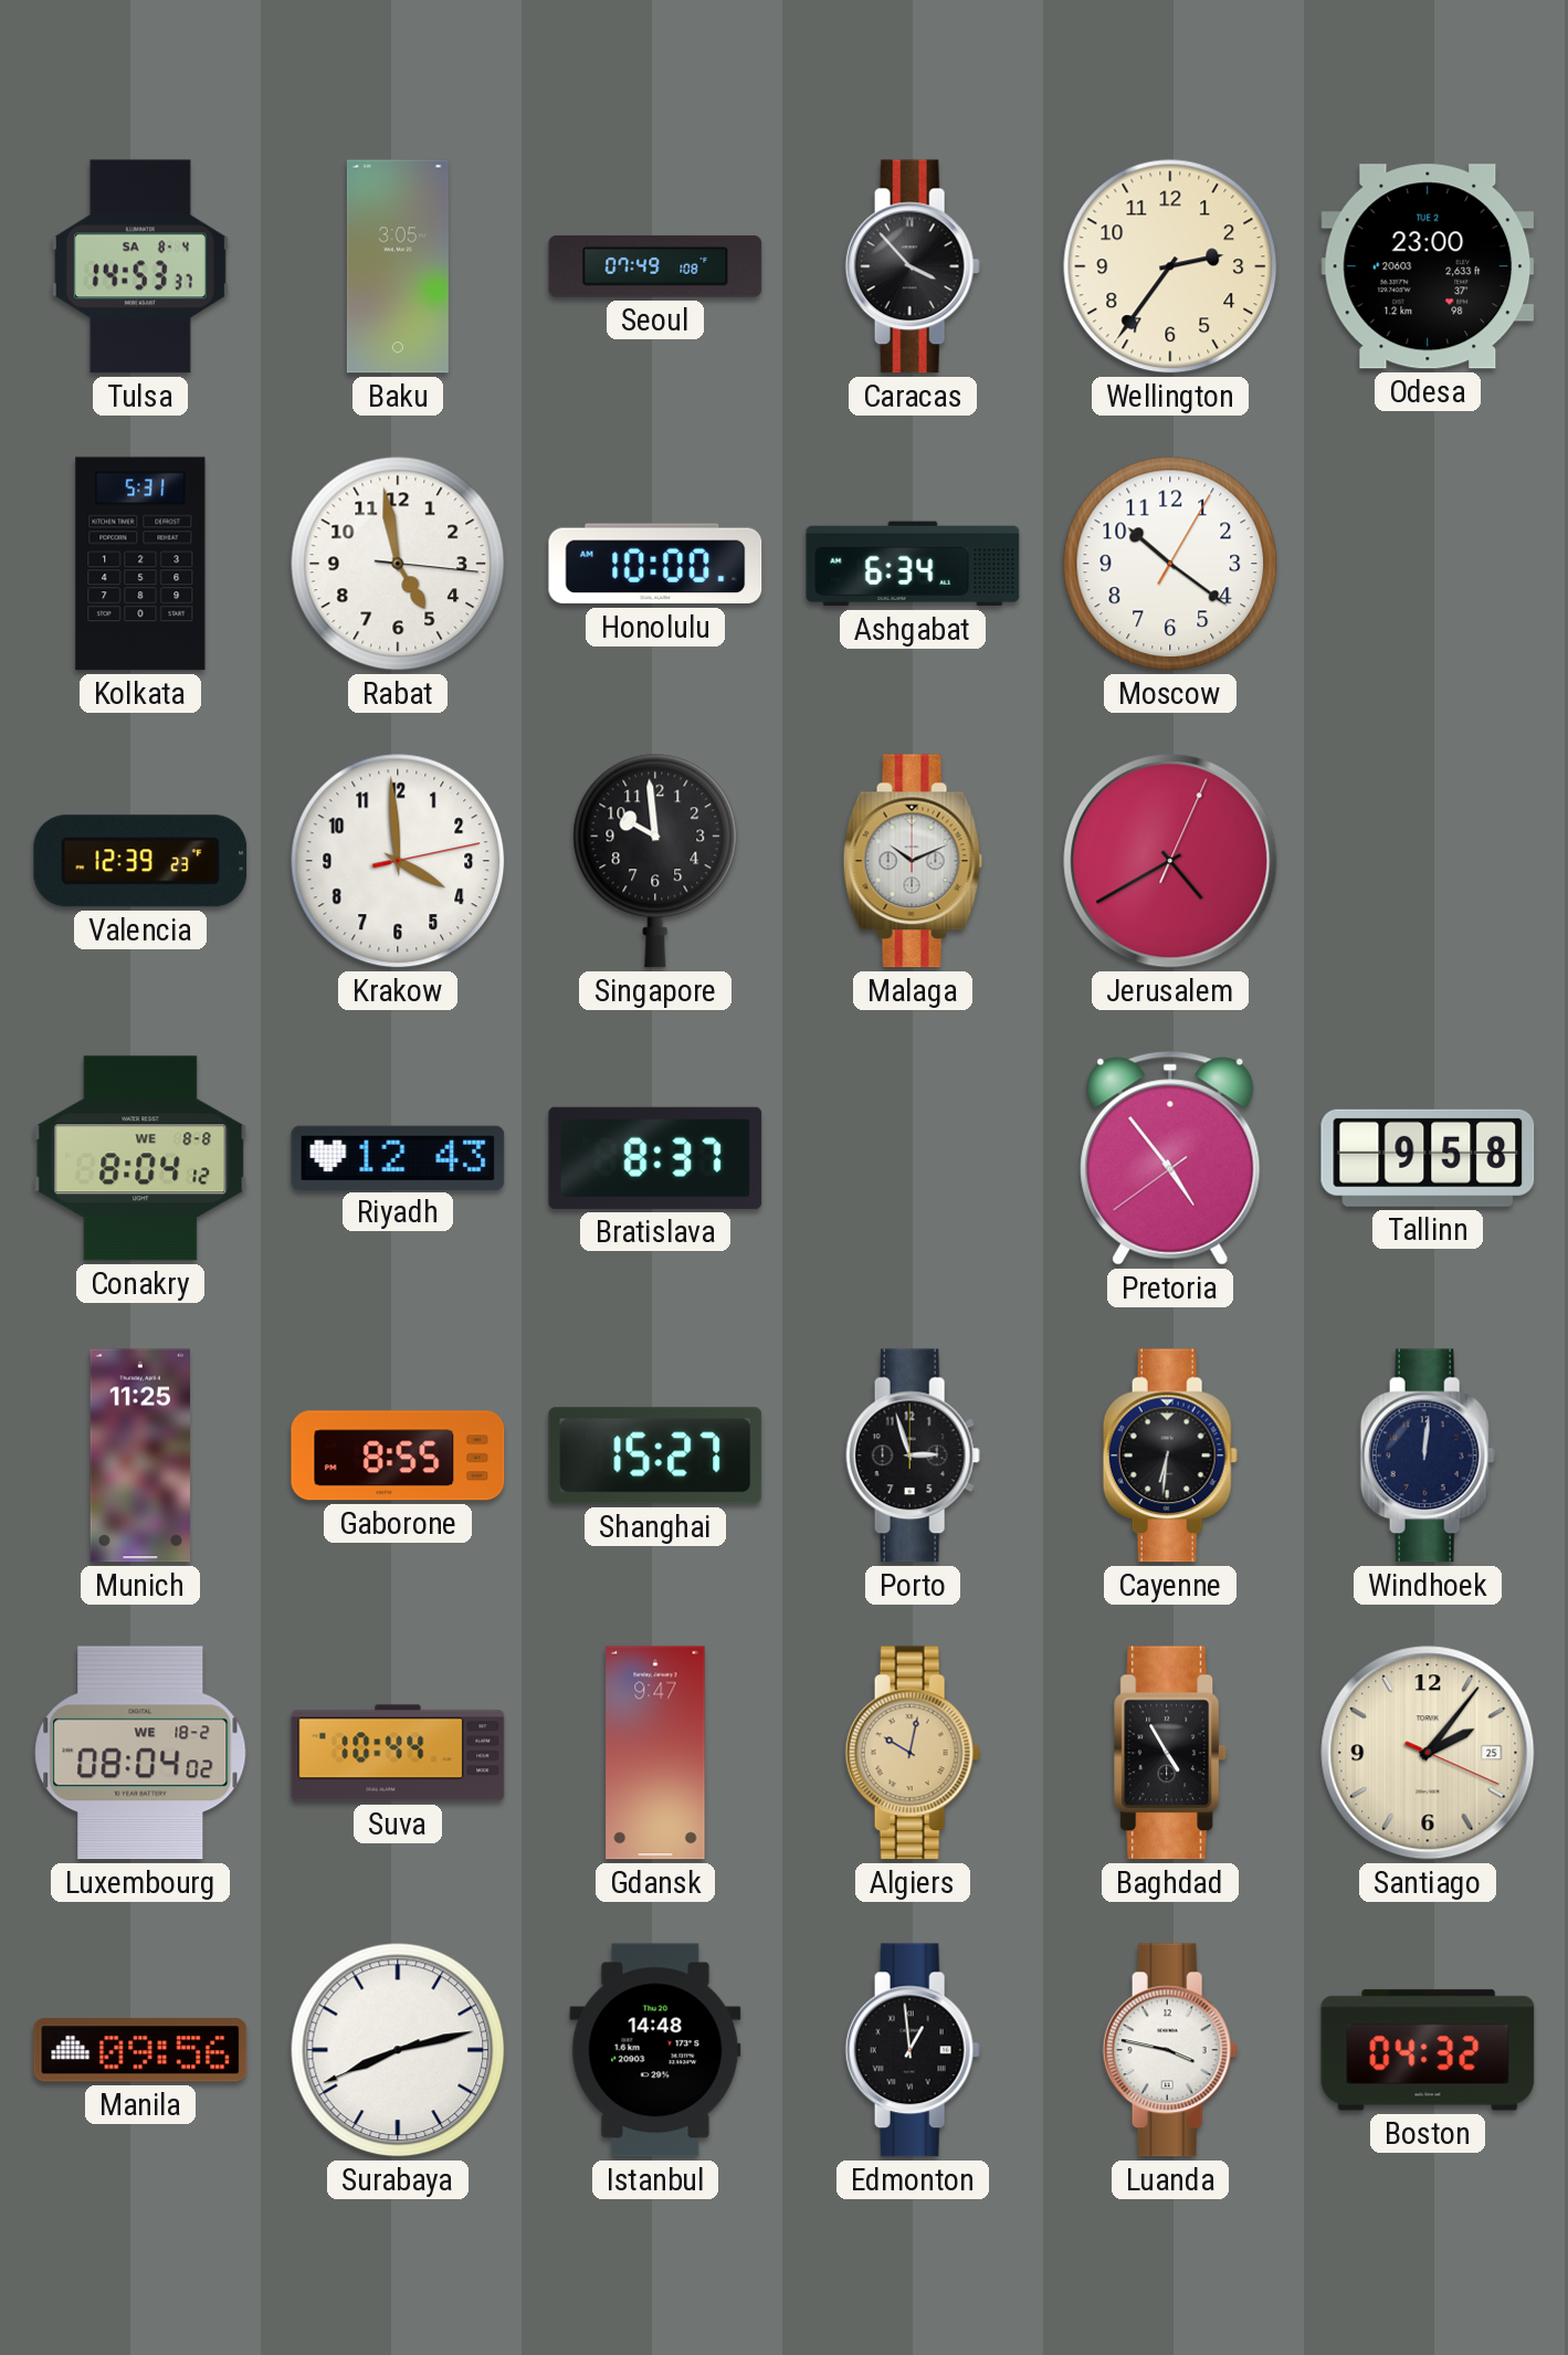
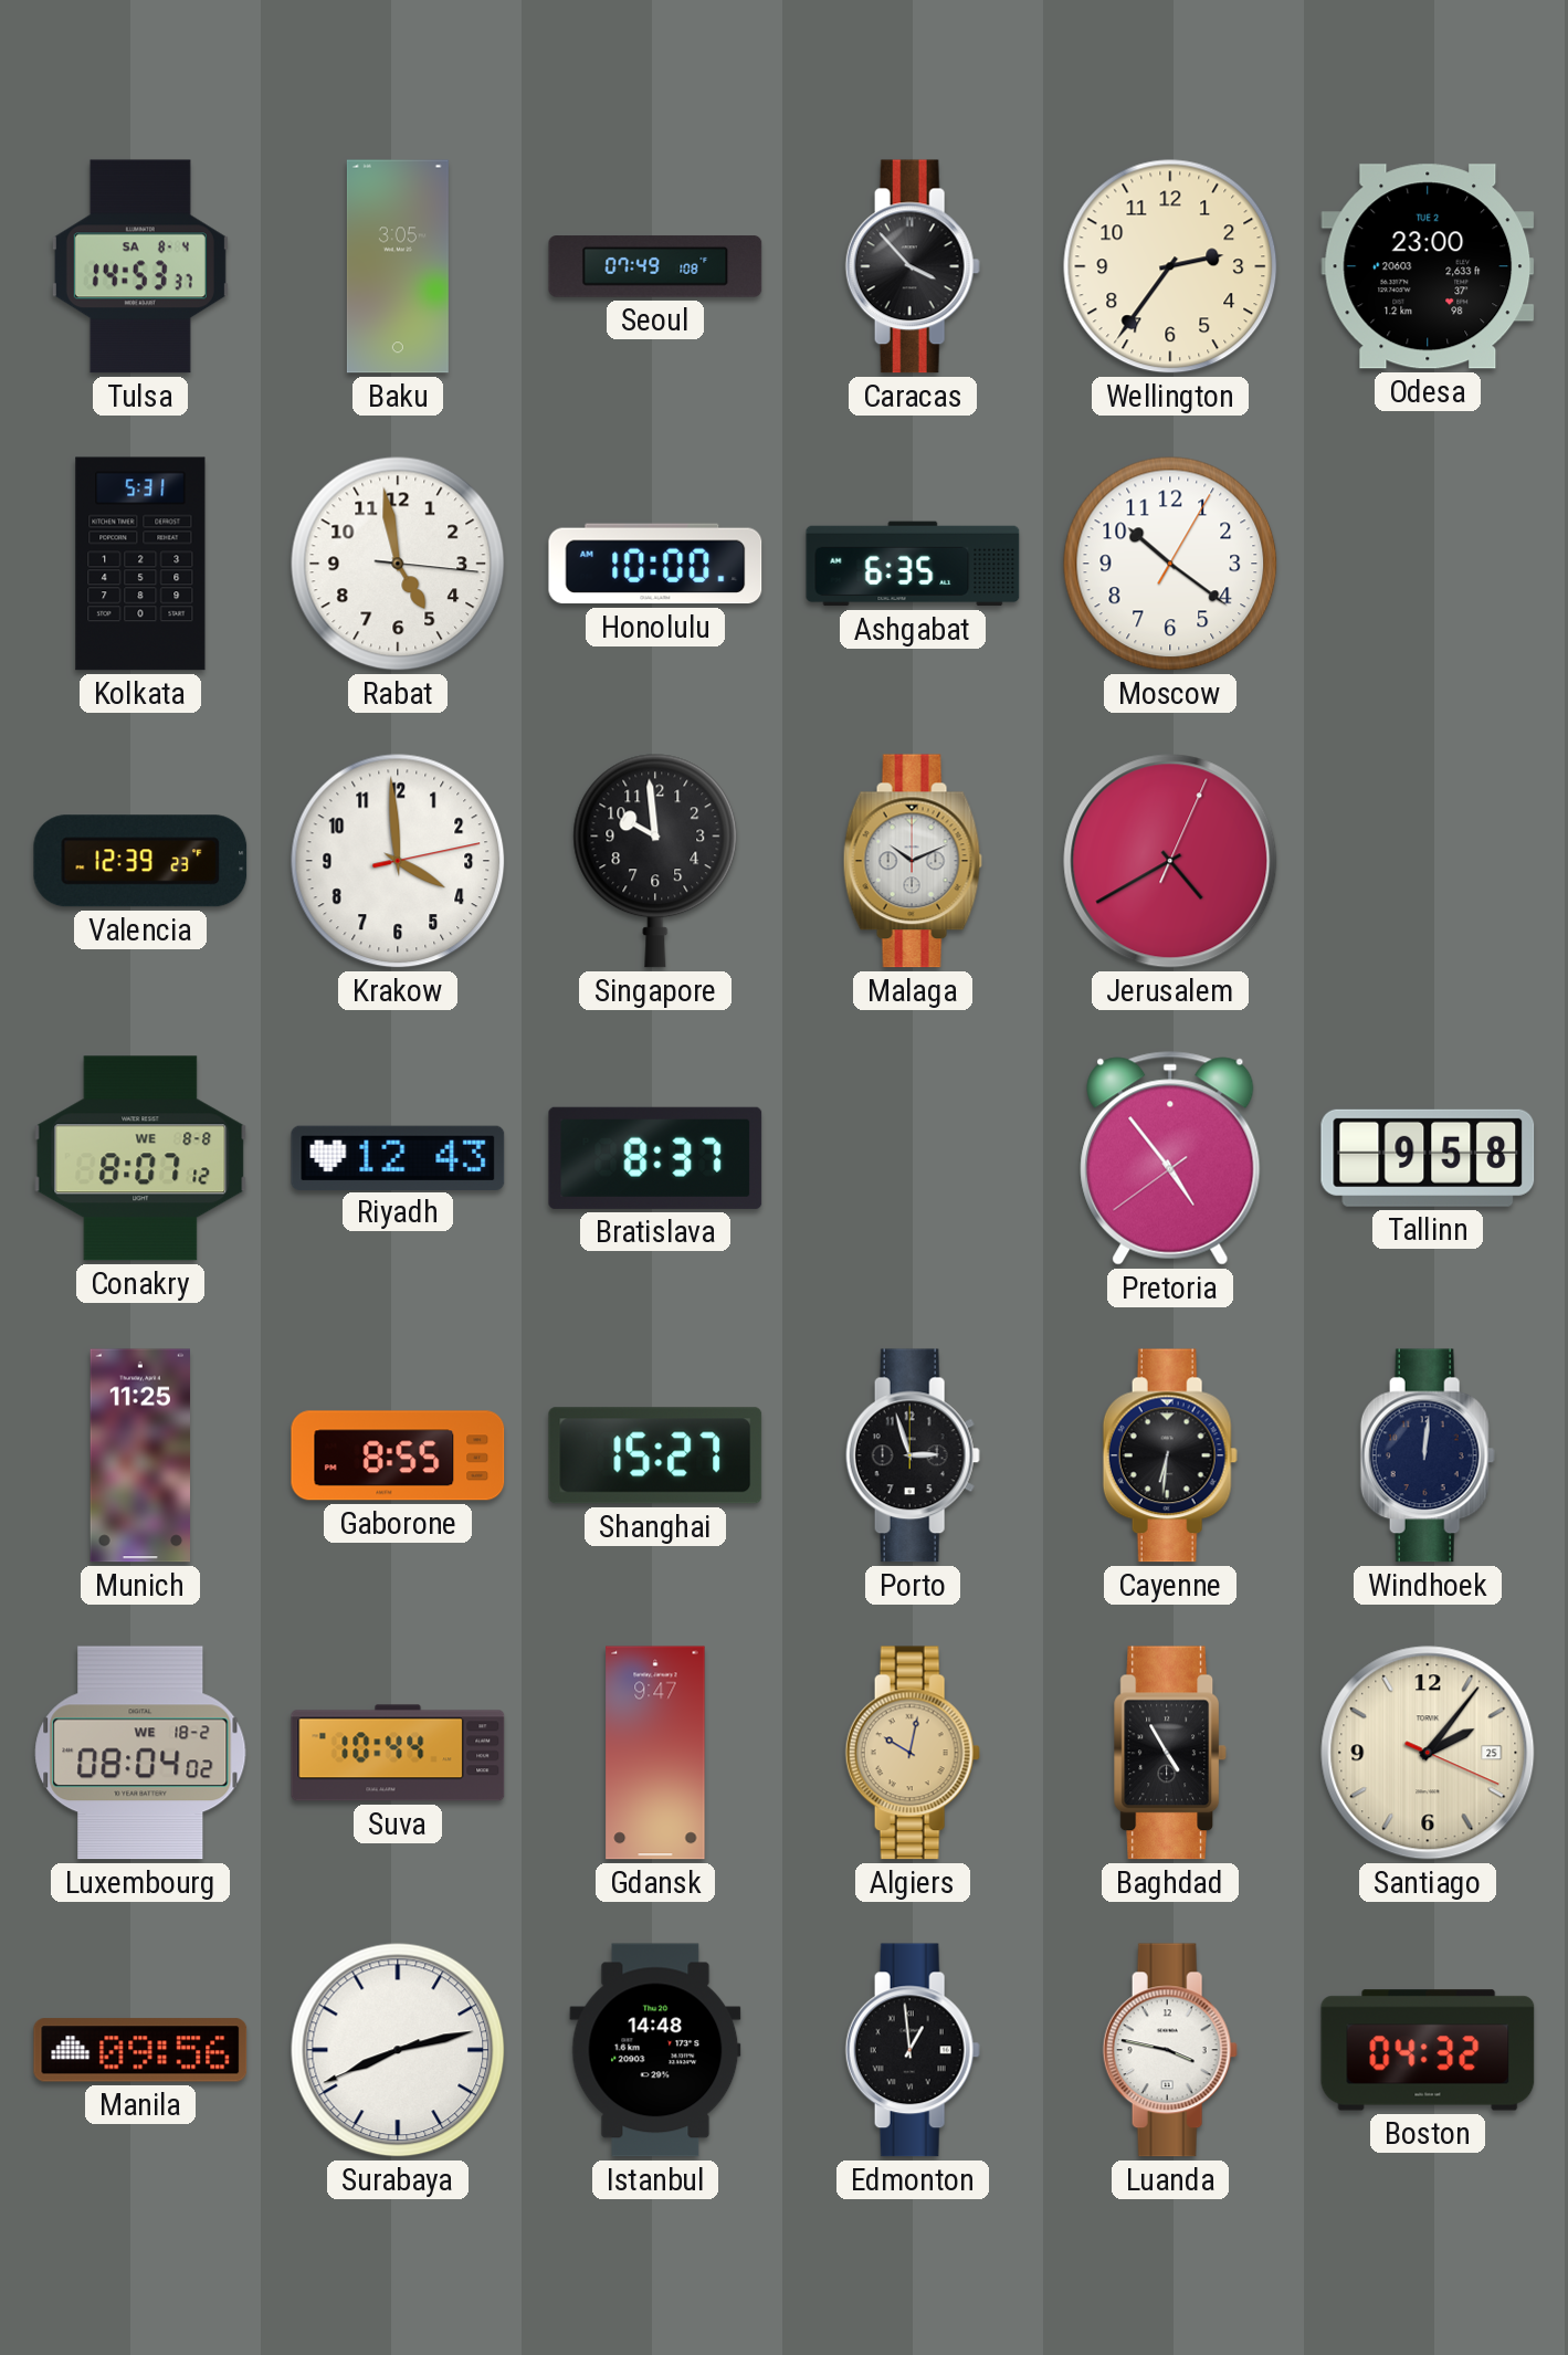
Ashgabat: 6:34 -> 6:35 (913, 564)
Conakry: 8:04 -> 8:07 (140, 1158)
